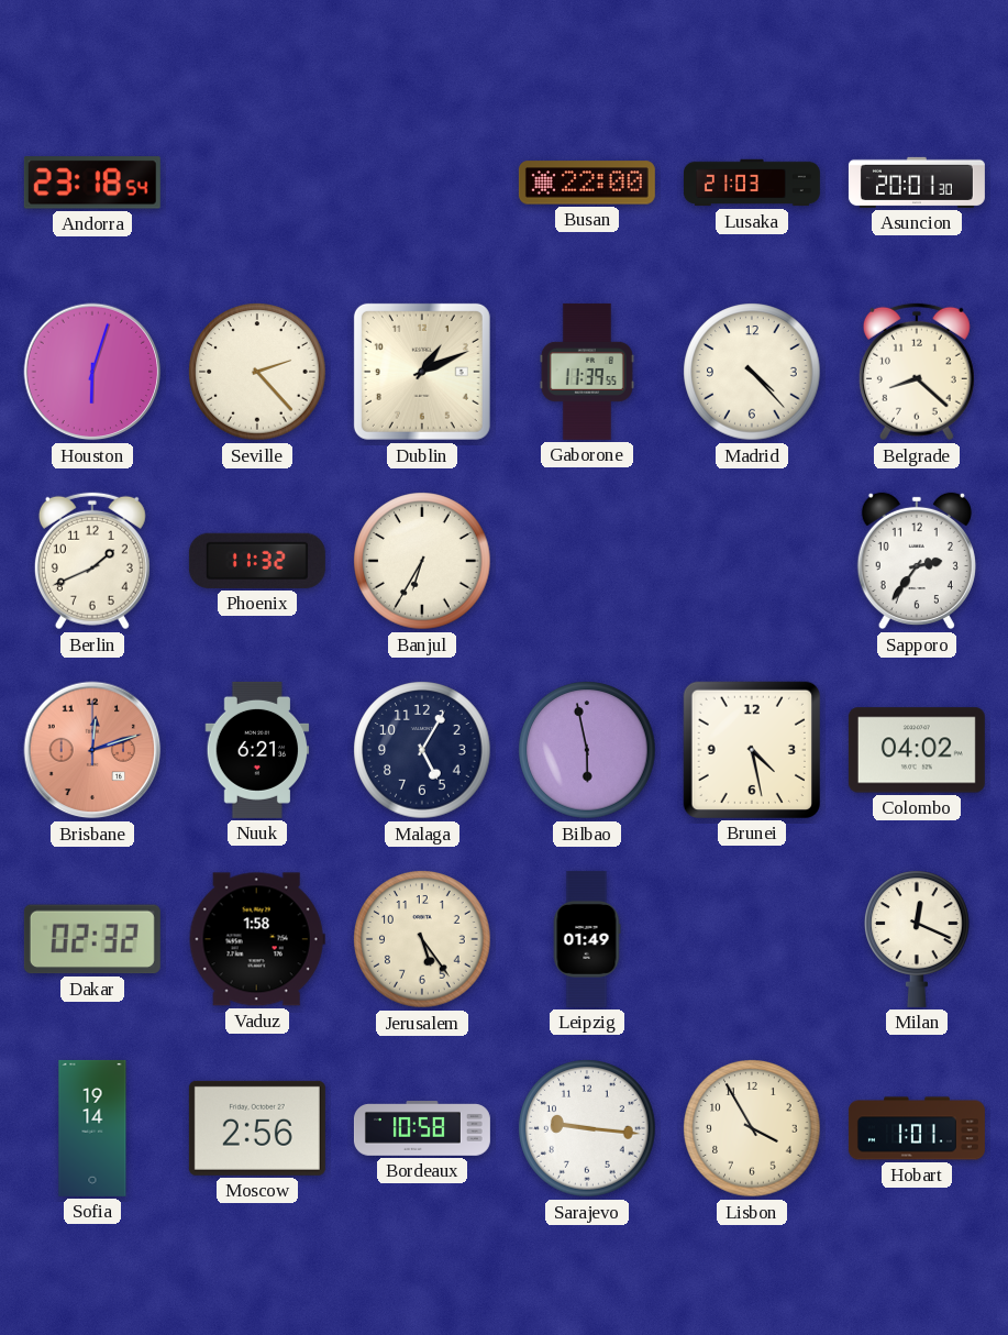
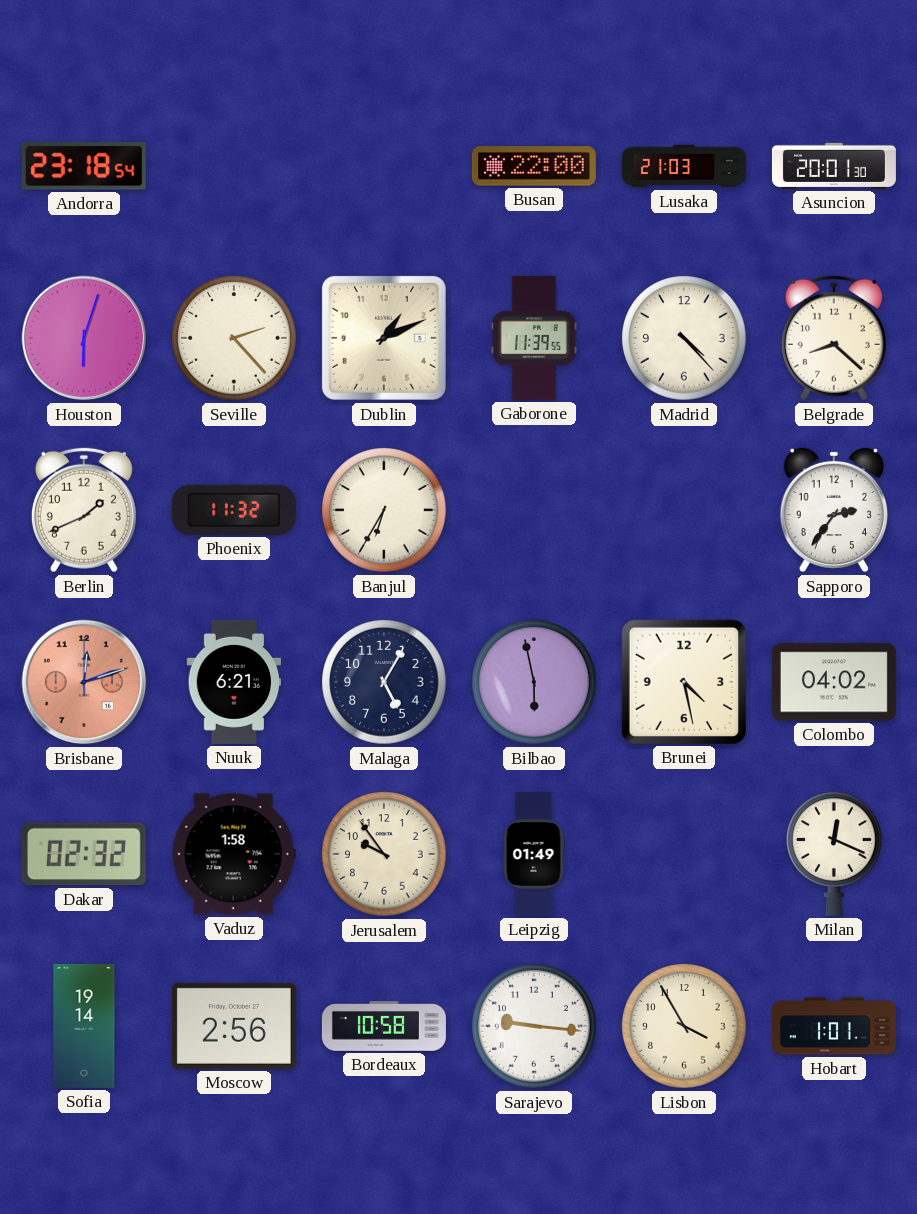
Jerusalem: 5:24 -> 9:54 (384, 854)
